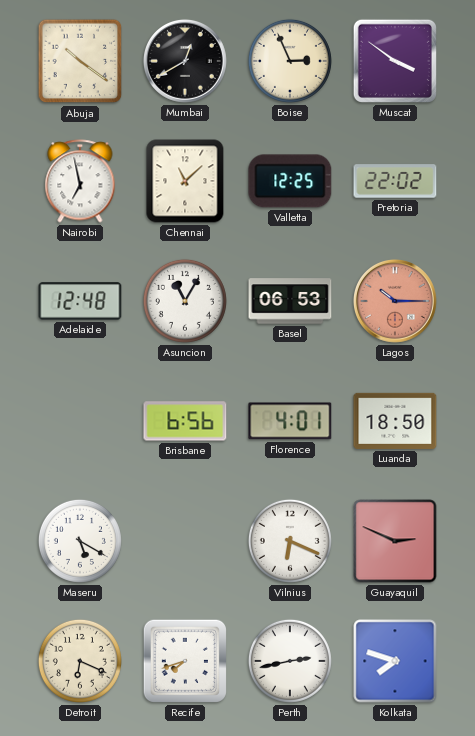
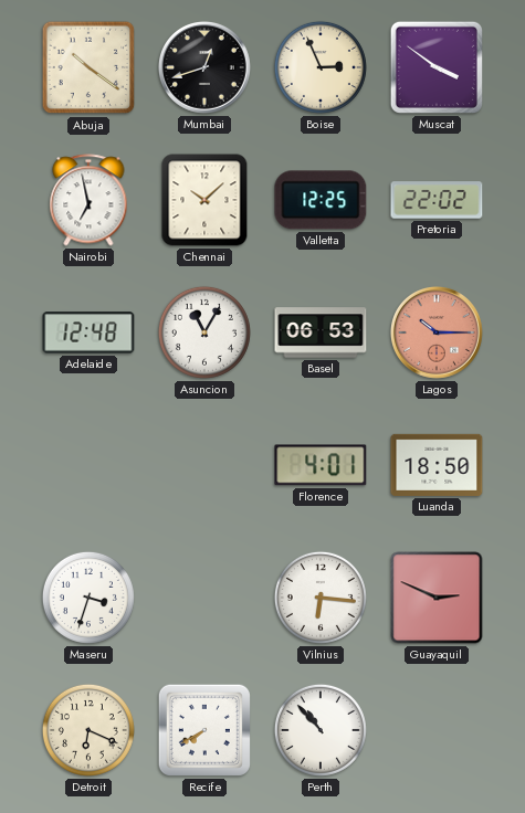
Mumbai: 12:40 -> 12:42 (204, 67)
Chennai: 11:08 -> 10:08 (204, 200)
Brisbane: 6:56 -> none (185, 421)
Maseru: 5:20 -> 3:33 (88, 598)
Vilnius: 6:19 -> 6:16 (321, 598)
Recife: 7:42 -> 7:40 (204, 730)
Perth: 2:43 -> 10:53 (321, 730)
Kolkata: 7:48 -> none (395, 661)
